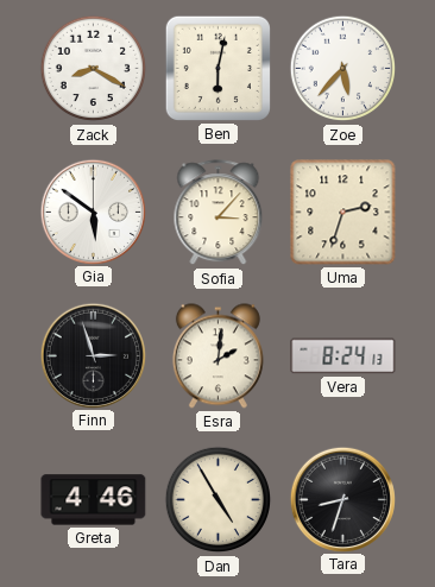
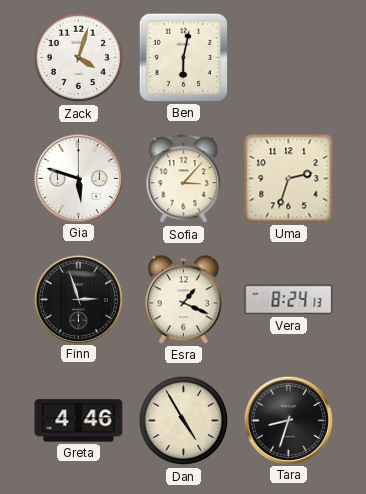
Zack: 8:20 -> 4:03 (79, 58)
Zoe: 5:37 -> none (343, 69)
Gia: 5:51 -> 5:48 (78, 178)
Esra: 2:01 -> 1:19 (183, 300)
